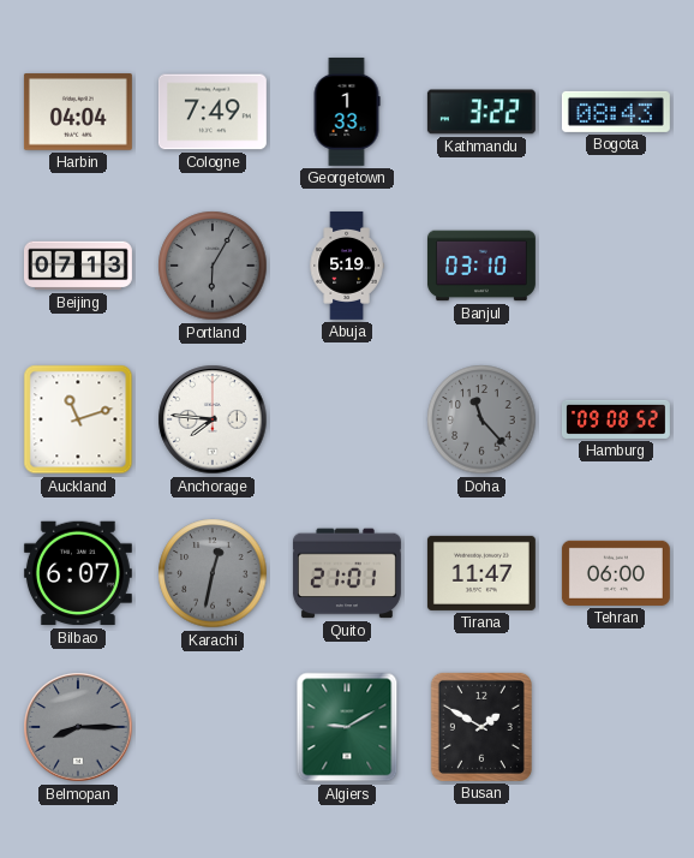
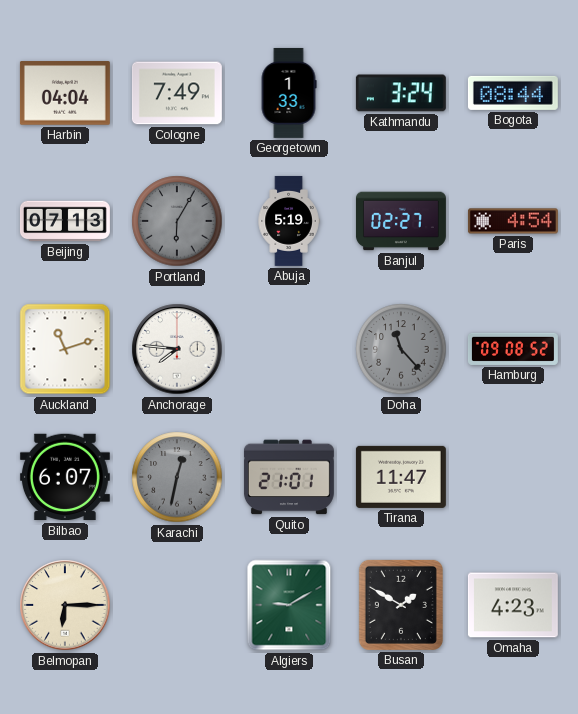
Kathmandu: 3:22 -> 3:24 (401, 93)
Bogota: 08:43 -> 08:44 (513, 93)
Banjul: 03:10 -> 02:27 (401, 221)
Paris: none -> 4:54 (513, 221)
Tehran: 06:00 -> none (616, 573)
Belmopan: 8:15 -> 6:15 (65, 605)
Belmopan dial: grey -> cream (65, 605)
Omaha: none -> 4:23 (513, 605)
